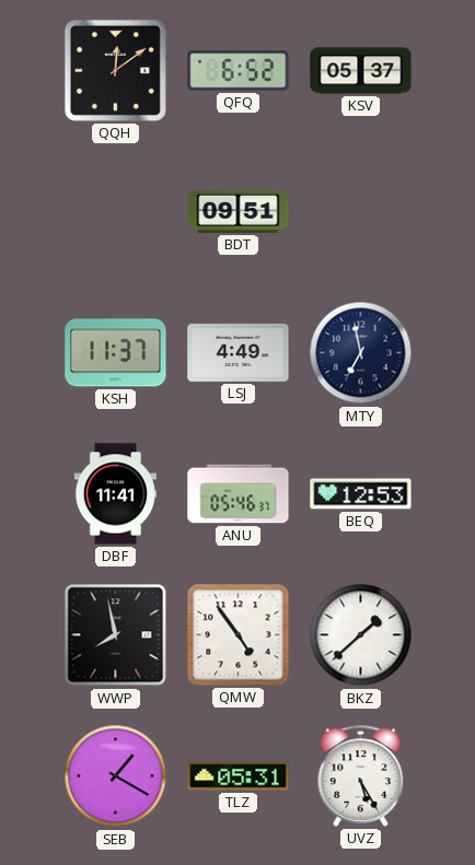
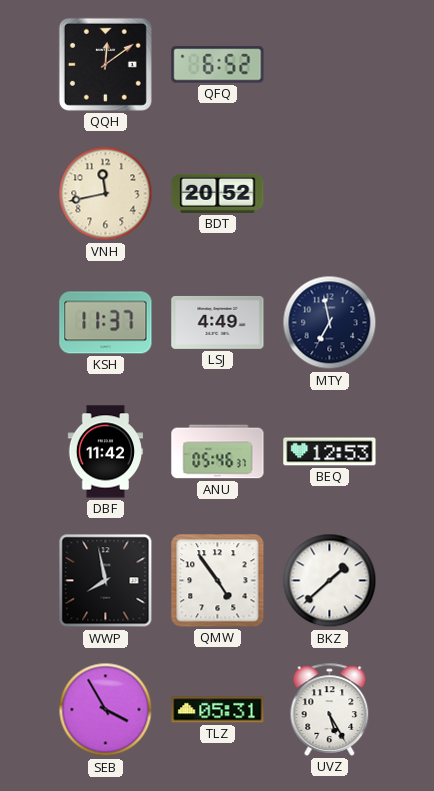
KSV: 05:37 -> none (361, 71)
VNH: none -> 11:43 (106, 194)
BDT: 09:51 -> 20:52 (218, 193)
DBF: 11:41 -> 11:42 (105, 452)
SEB: 1:20 -> 3:55 (106, 710)
